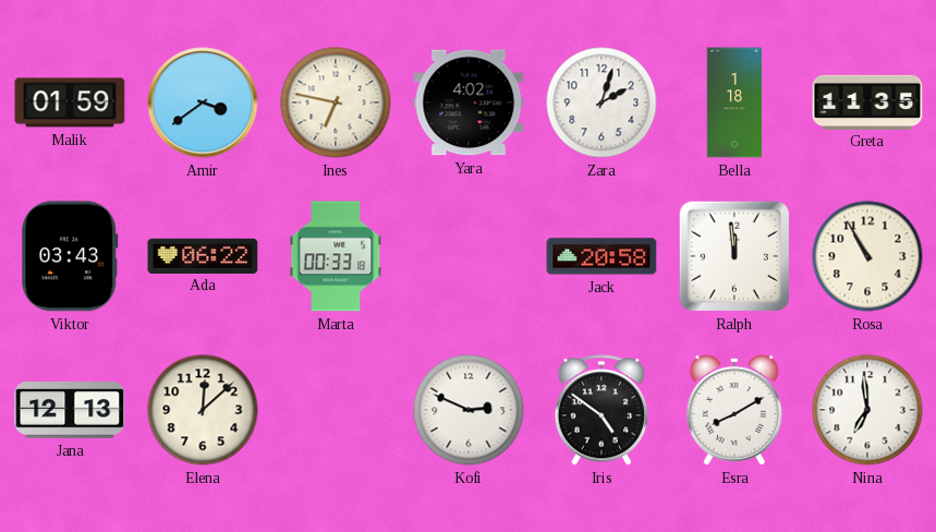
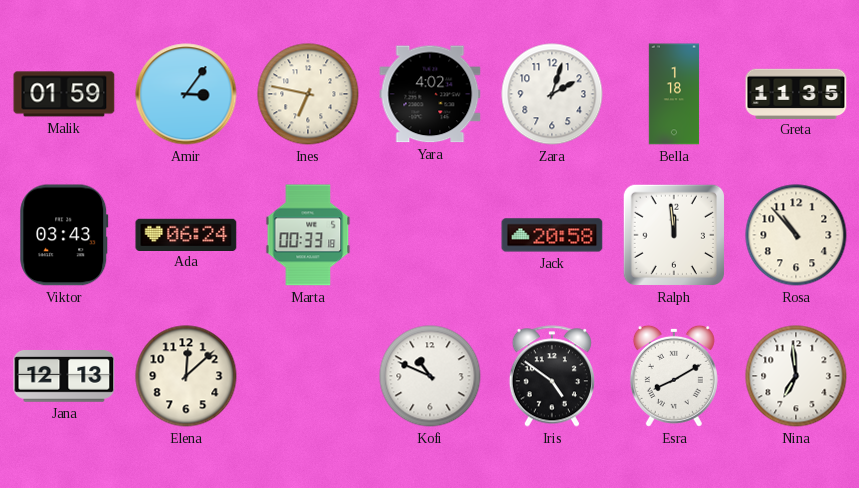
Amir: 3:39 -> 3:06 (186, 94)
Ada: 06:22 -> 06:24 (186, 234)
Rosa: 10:55 -> 10:53 (796, 235)
Kofi: 2:49 -> 10:49 (430, 376)
